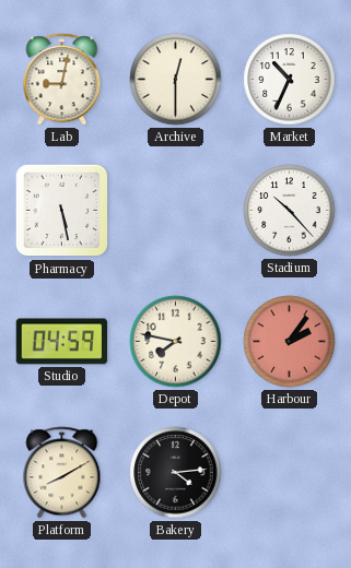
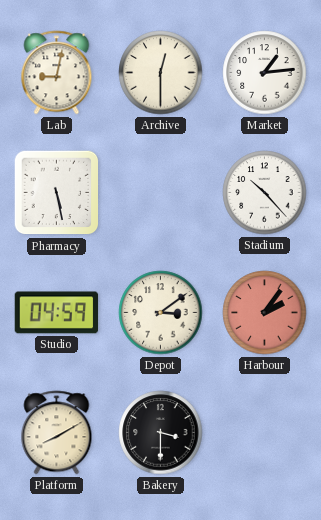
Market: 10:34 -> 1:14 (265, 73)
Depot: 7:47 -> 3:09 (161, 313)
Bakery: 4:14 -> 3:30 (161, 433)
